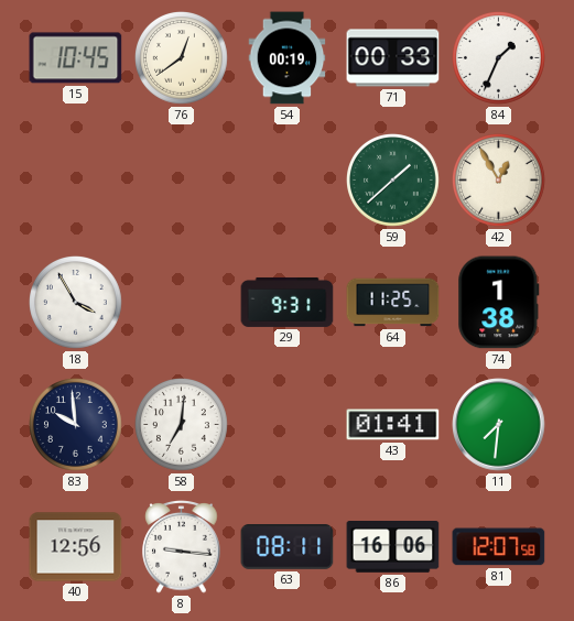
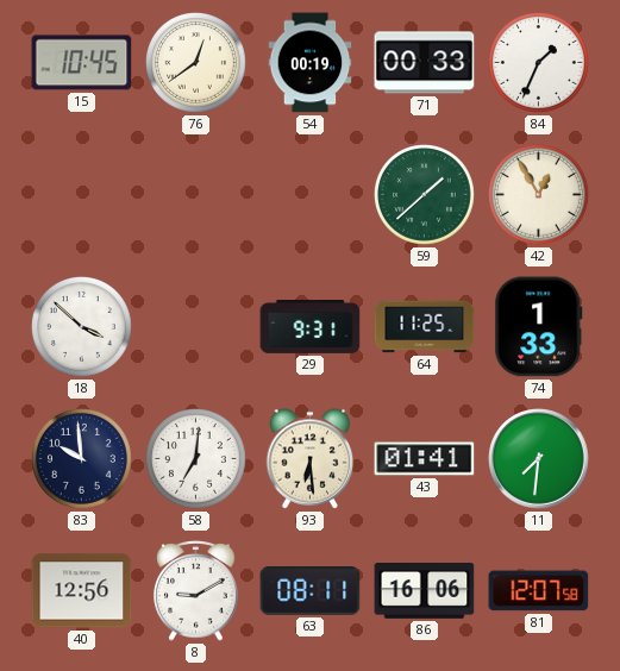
18: 3:55 -> 3:52 (82, 327)
74: 1:38 -> 1:33 (539, 327)
93: none -> 6:29 (311, 459)
8: 9:16 -> 9:10 (196, 591)
